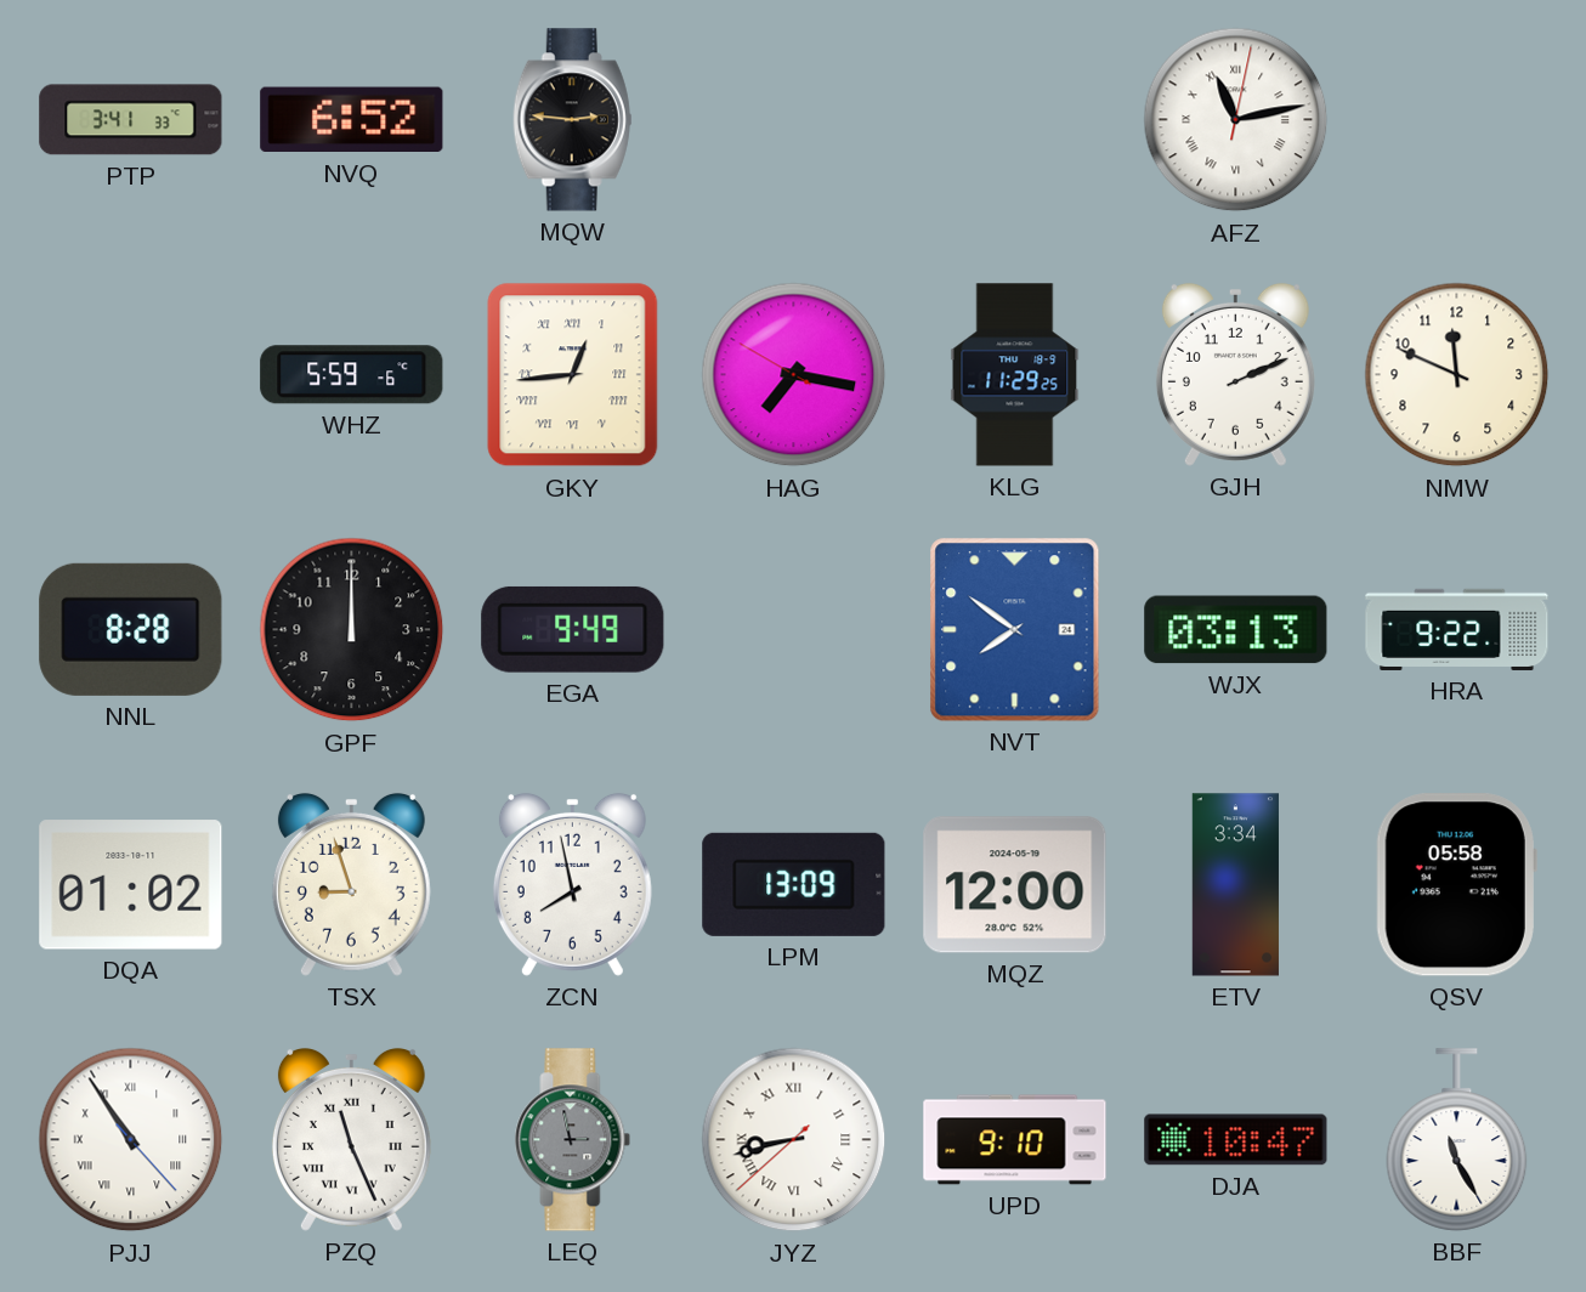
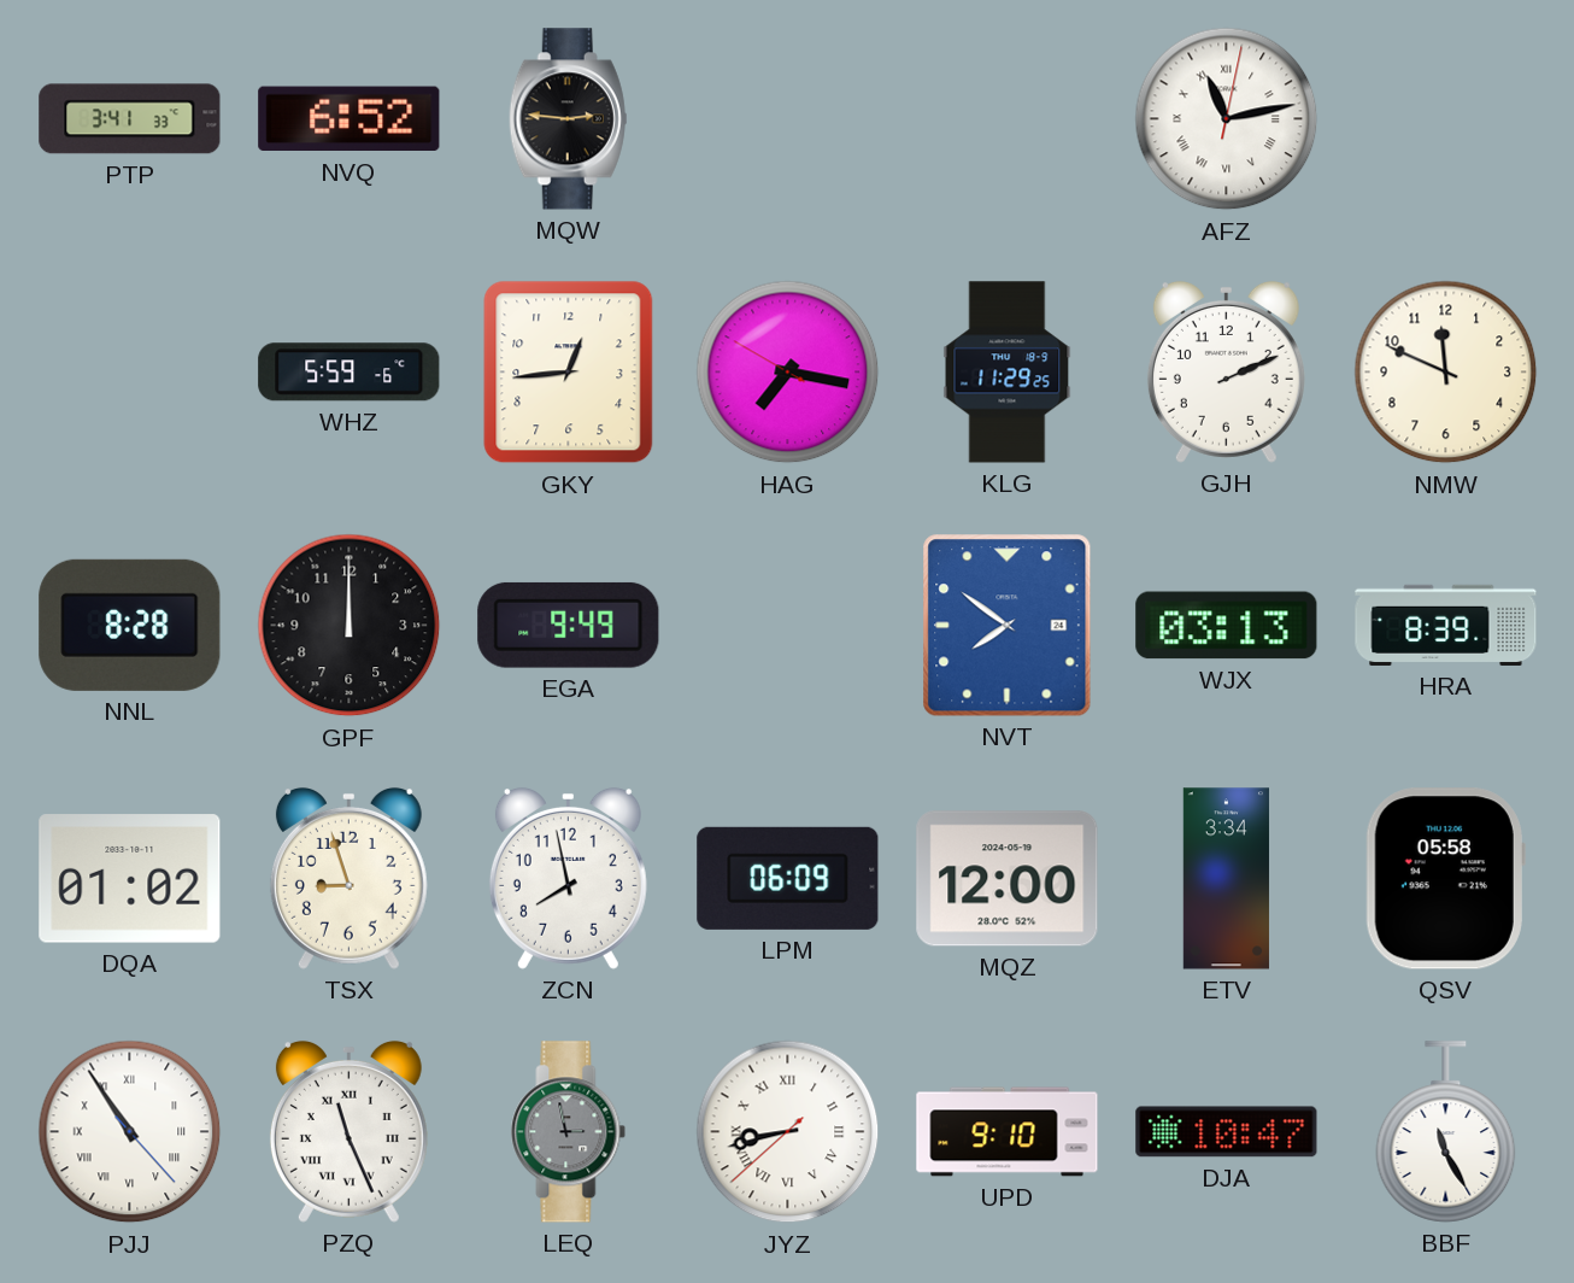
GKY numerals: Roman -> Arabic (569, 373)
HRA: 9:22 -> 8:39 (1446, 625)
LPM: 13:09 -> 06:09 (788, 878)
